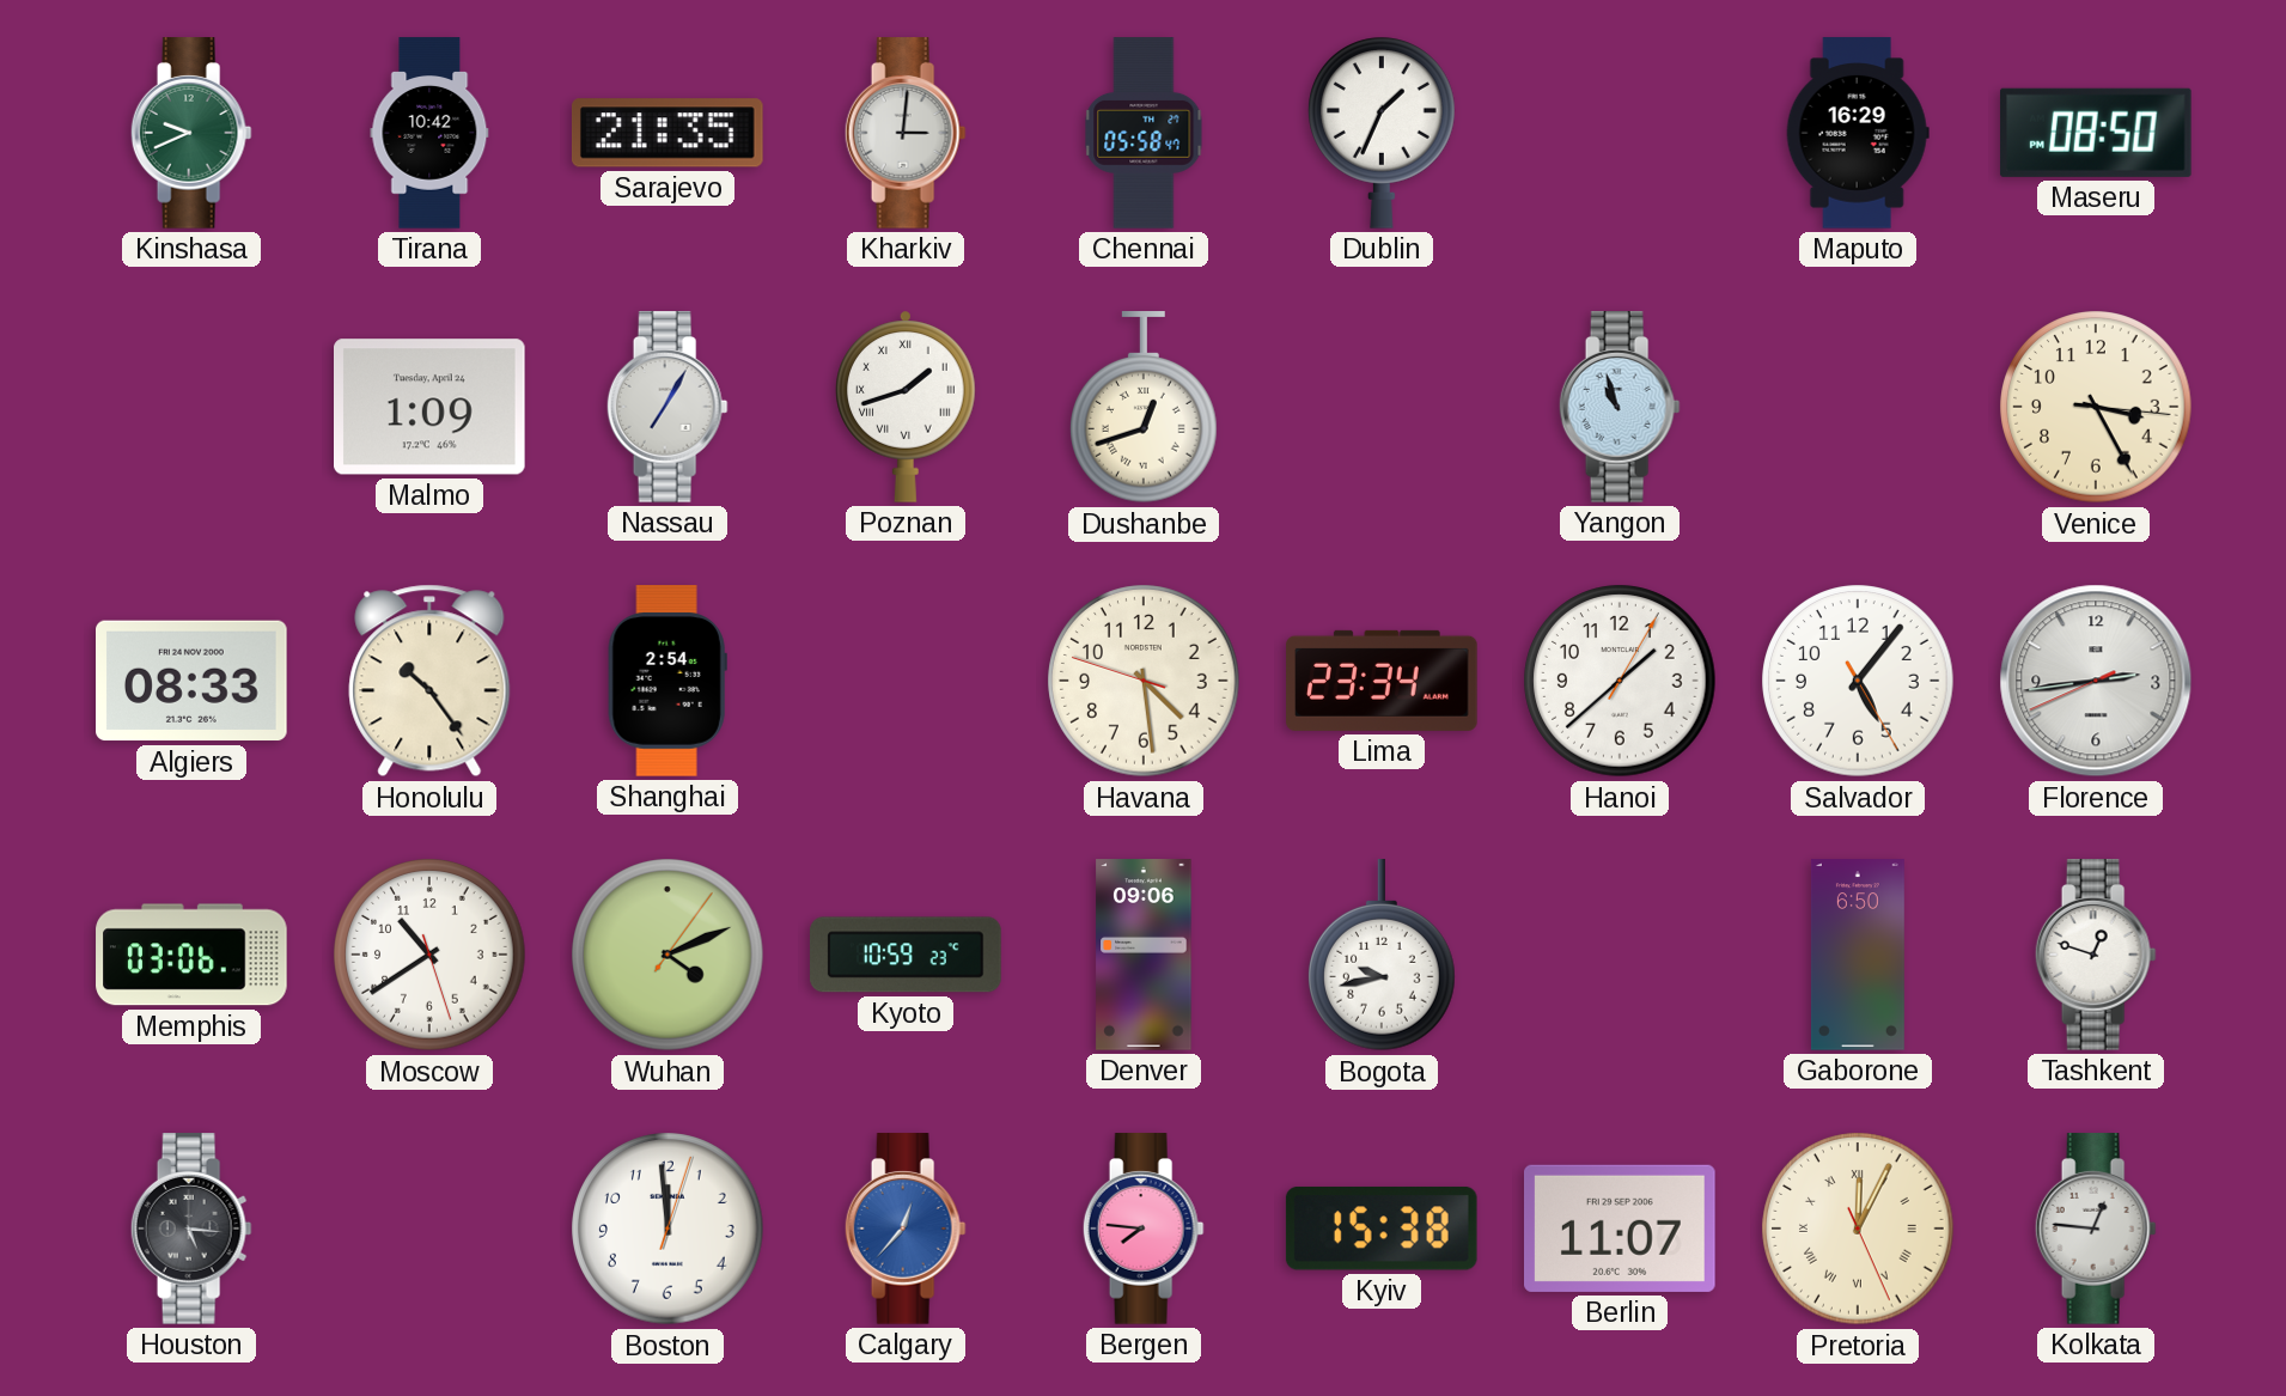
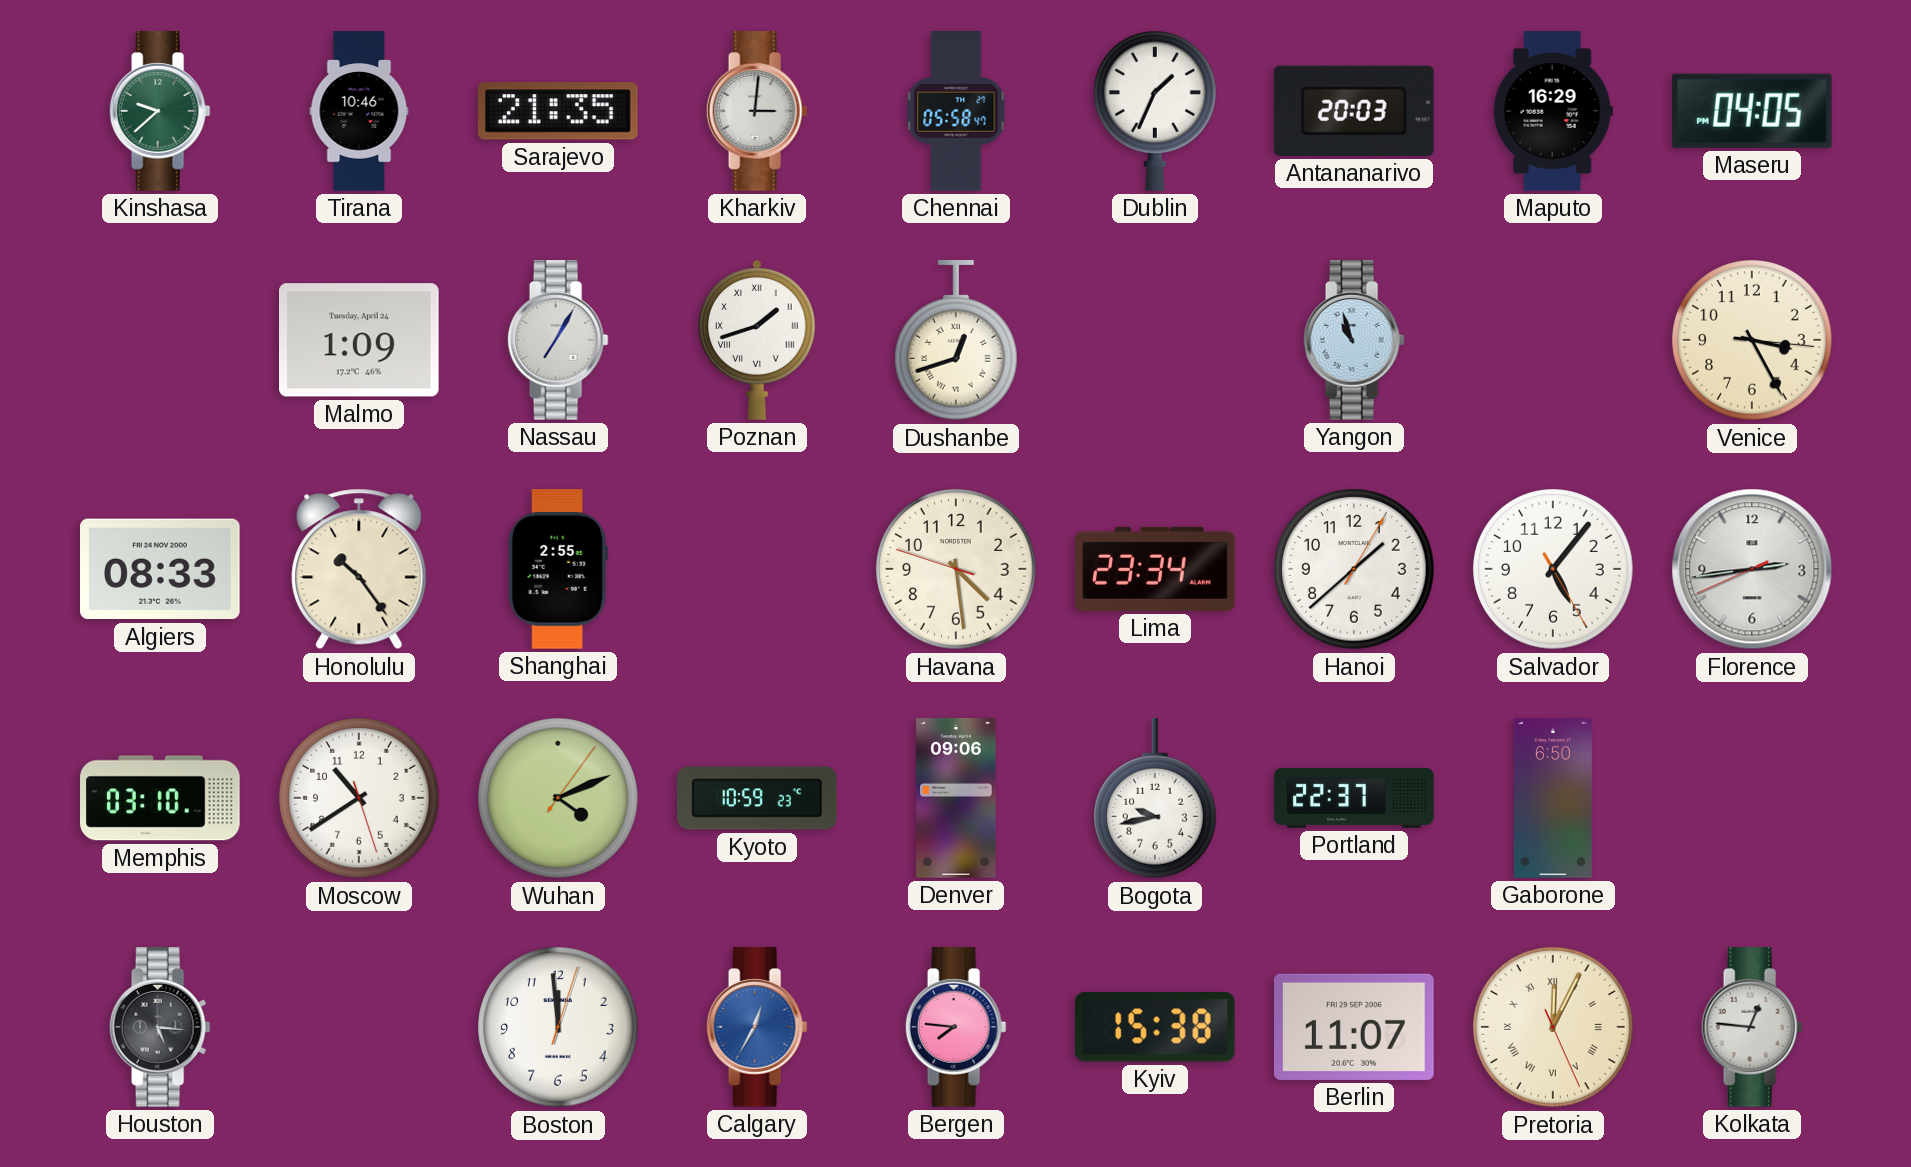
Kinshasa: 9:41 -> 9:38 (160, 111)
Tirana: 10:42 -> 10:46 (359, 111)
Antananarivo: none -> 20:03 (1354, 111)
Maseru: 08:50 -> 04:05 (1752, 111)
Shanghai: 2:54 -> 2:55 (558, 569)
Memphis: 03:06 -> 03:10 (160, 798)
Portland: none -> 22:37 (1354, 798)
Tashkent: 12:48 -> none (2096, 955)
Calgary: 12:37 -> 12:35 (757, 1027)
